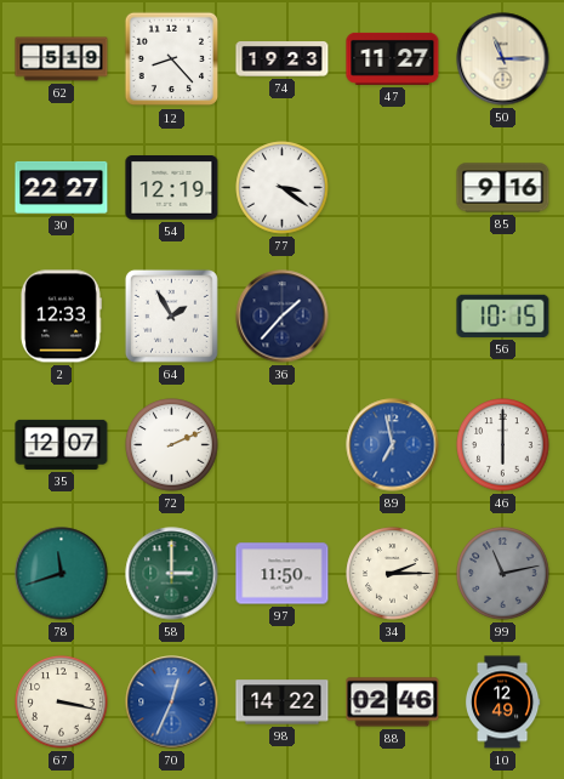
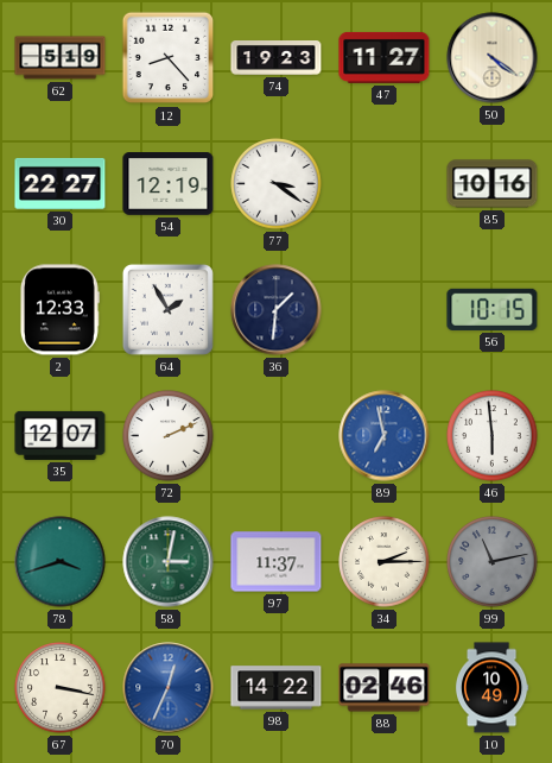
50: 11:15 -> 4:21 (493, 58)
85: 9:16 -> 10:16 (493, 184)
36: 1:37 -> 1:31 (277, 310)
46: 6:00 -> 5:59 (493, 436)
78: 11:42 -> 3:42 (61, 562)
58: 3:00 -> 3:02 (169, 562)
97: 11:50 -> 11:37 (277, 562)
10: 12:49 -> 10:49 (491, 688)
